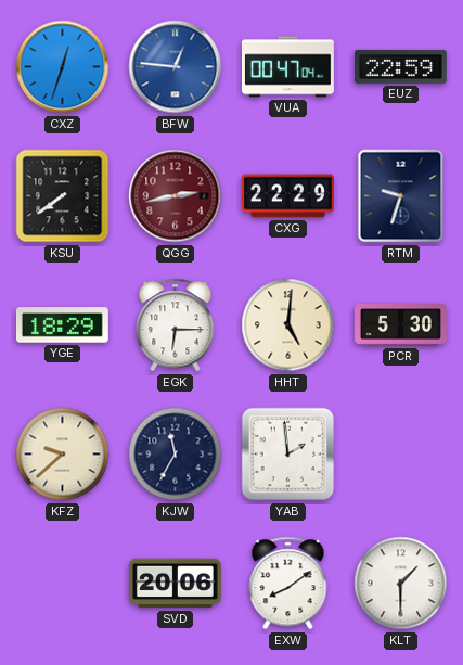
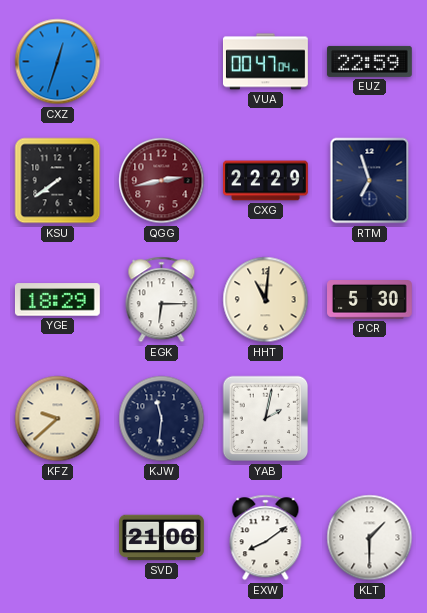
BFW: 12:46 -> none (176, 67)
RTM: 9:33 -> 6:57 (370, 181)
HHT: 5:01 -> 11:01 (266, 300)
KJW: 11:35 -> 11:31 (162, 419)
YAB: 1:59 -> 2:02 (266, 419)
SVD: 20:06 -> 21:06 (162, 538)
